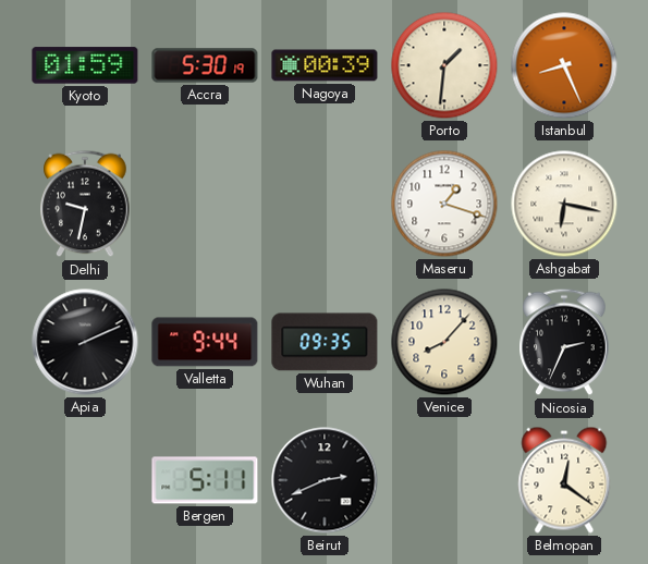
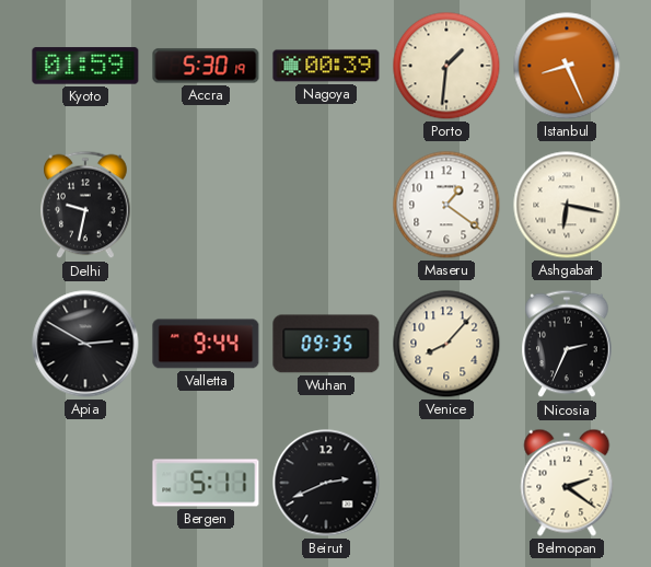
Maseru: 1:18 -> 1:21 (446, 205)
Apia: 2:11 -> 2:50 (85, 344)
Belmopan: 12:21 -> 2:21 (567, 483)
